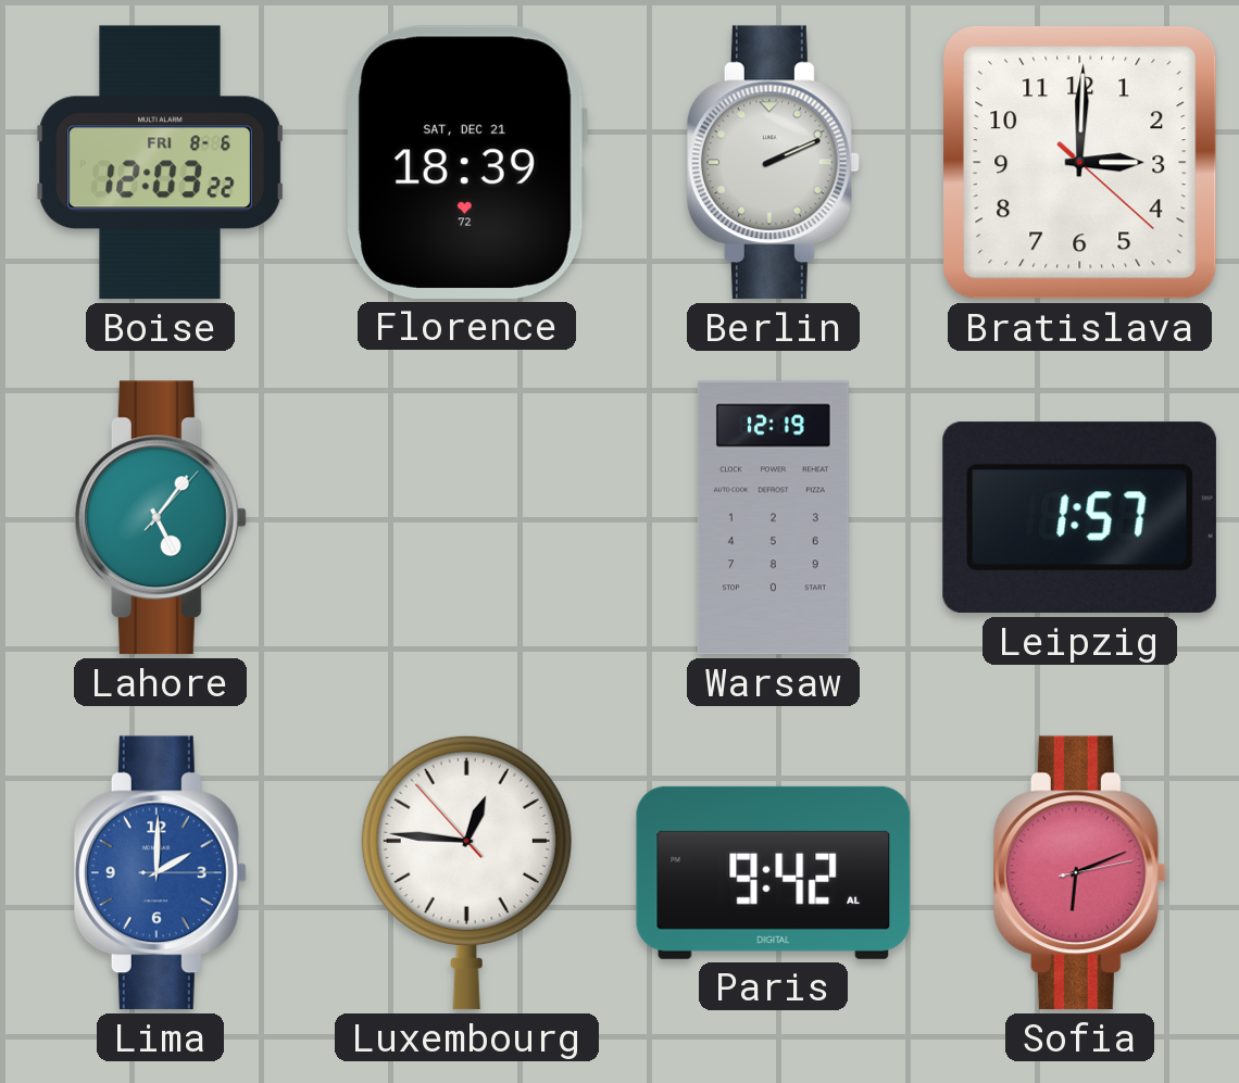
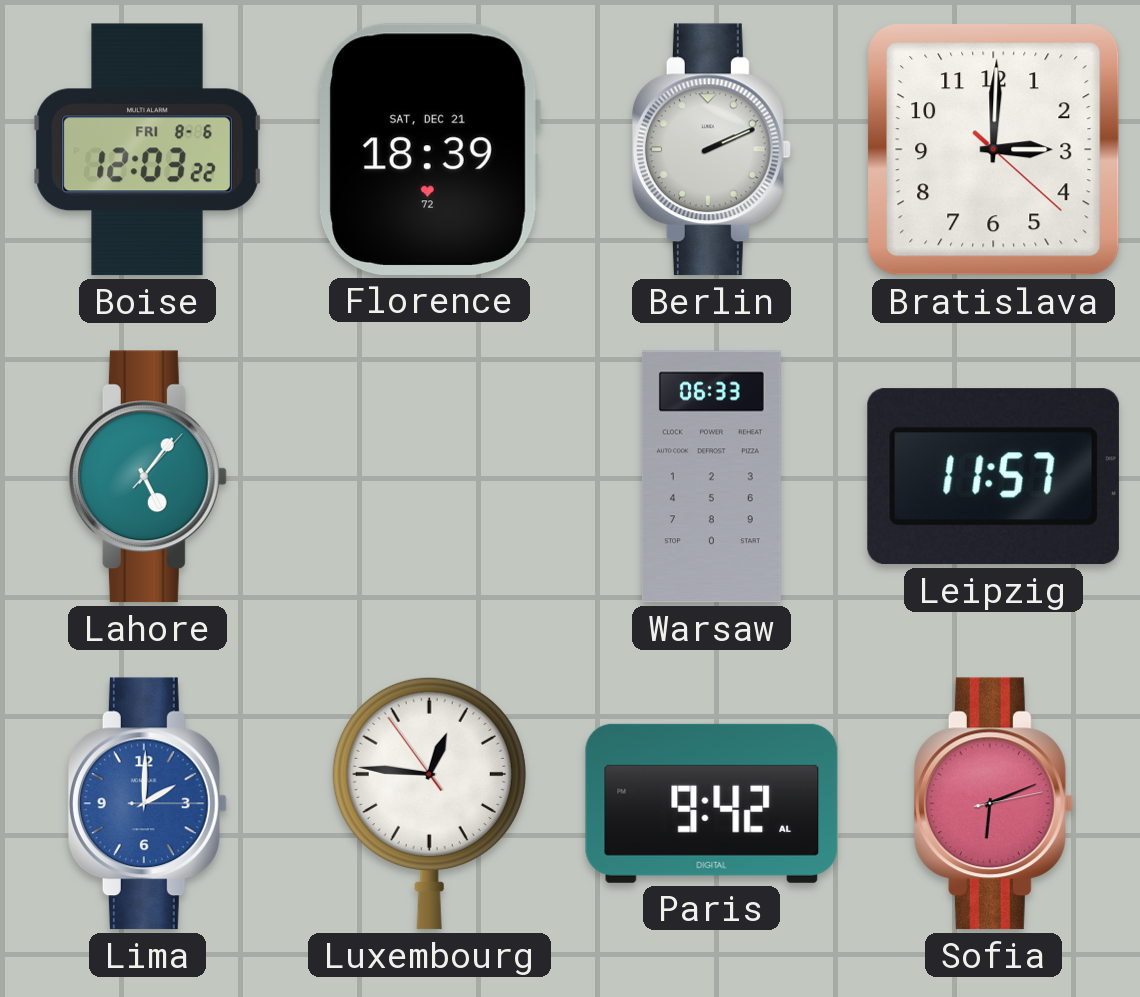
Warsaw: 12:19 -> 06:33 (711, 477)
Leipzig: 1:57 -> 11:57 (993, 477)
Luxembourg: 12:45:53 -> 12:45:54 (429, 803)
